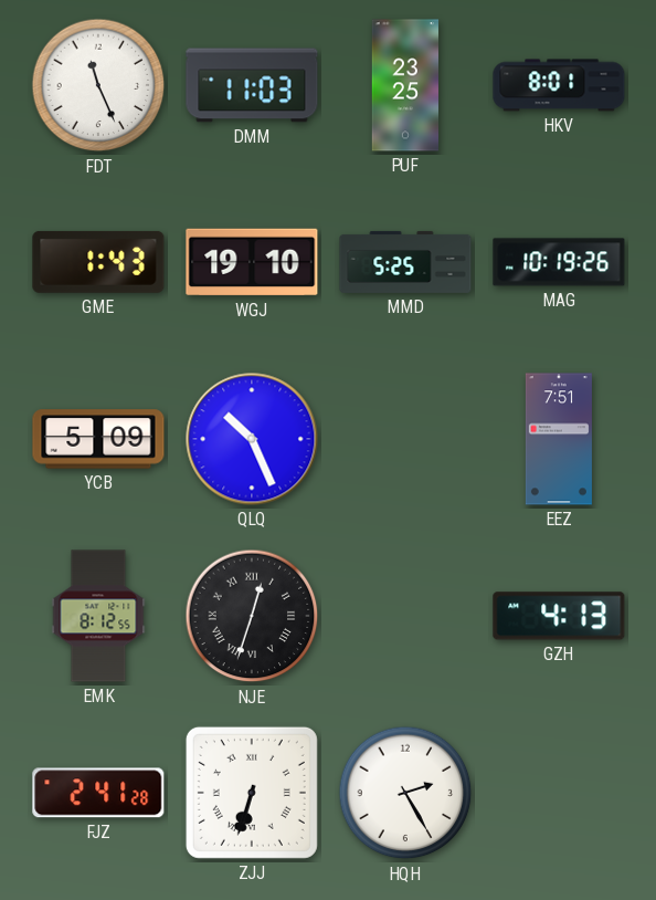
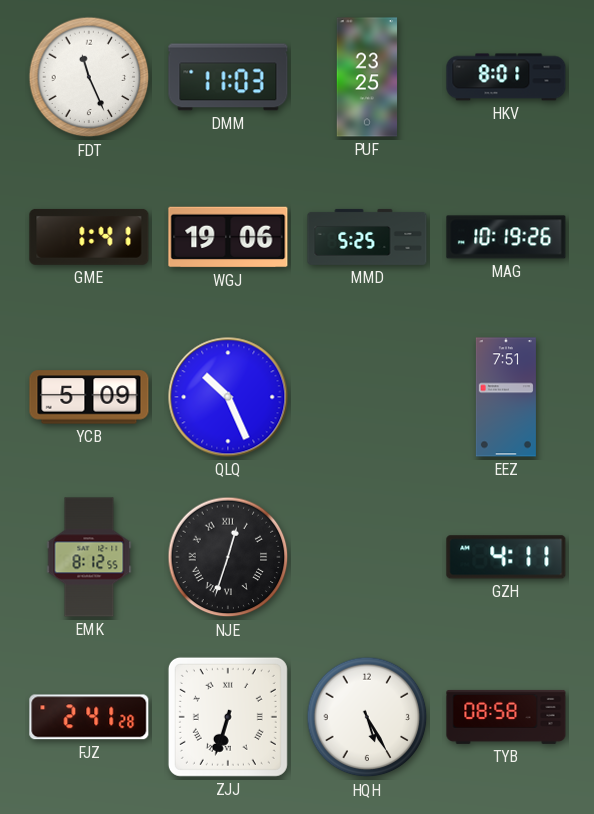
GME: 1:43 -> 1:41 (89, 237)
WGJ: 19:10 -> 19:06 (228, 237)
GZH: 4:13 -> 4:11 (506, 557)
HQH: 2:25 -> 5:25 (367, 717)
TYB: none -> 08:58 (506, 717)
